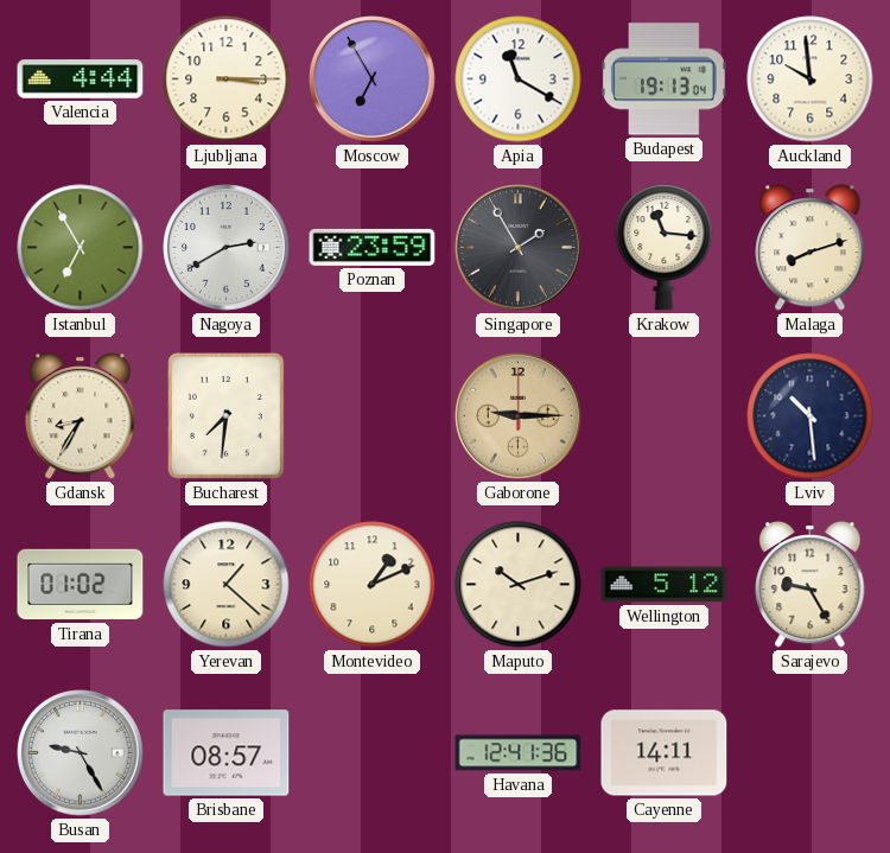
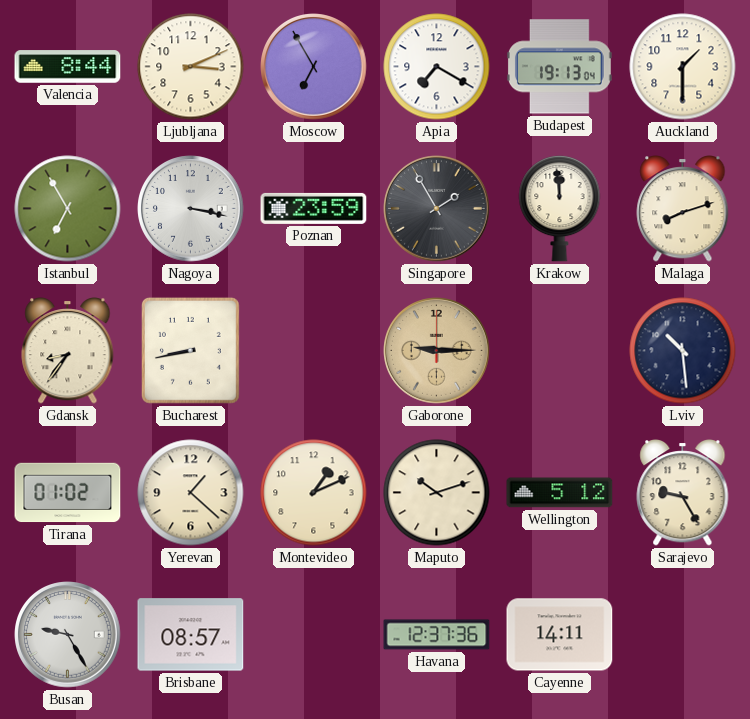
Valencia: 4:44 -> 8:44 (68, 67)
Ljubljana: 3:15 -> 3:11 (191, 67)
Apia: 11:20 -> 7:20 (437, 67)
Auckland: 9:59 -> 1:30 (683, 67)
Nagoya: 2:40 -> 3:17 (191, 209)
Krakow: 11:16 -> 11:59 (560, 208)
Gdansk: 8:35 -> 8:36 (68, 351)
Bucharest: 7:31 -> 8:43 (190, 350)
Havana: 12:41 -> 12:37 (437, 635)
